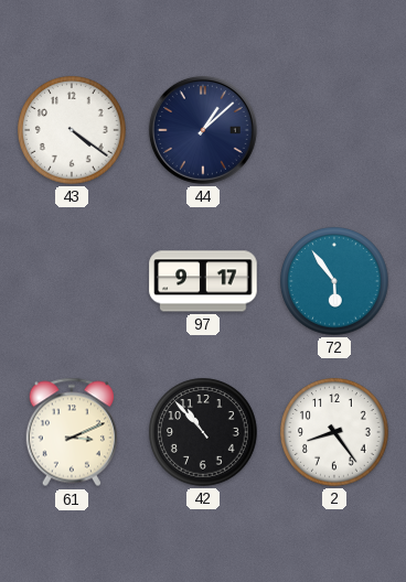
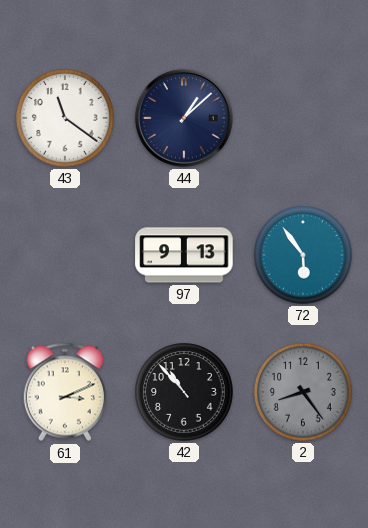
43: 4:21 -> 11:21 (65, 118)
97: 9:17 -> 9:13 (184, 255)
2 dial: white -> grey (303, 392)
